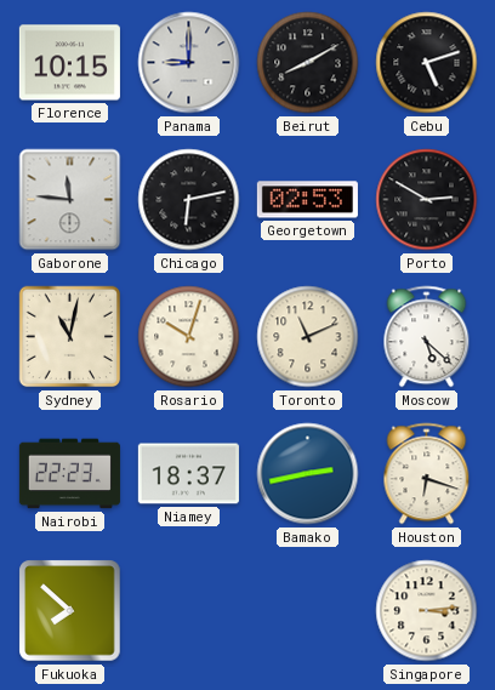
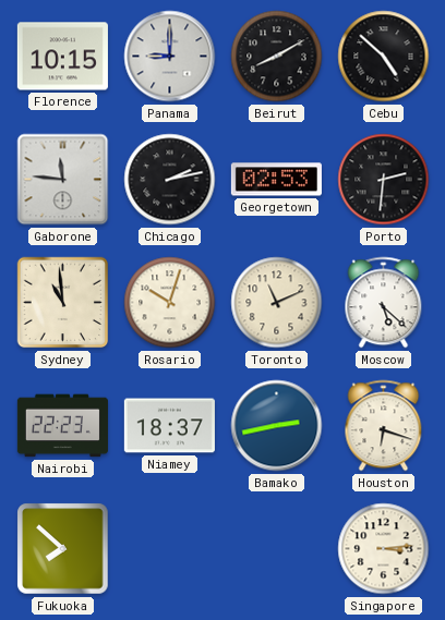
Cebu: 5:12 -> 4:52 (384, 57)
Chicago: 6:13 -> 2:13 (170, 180)
Porto: 2:50 -> 2:31 (384, 180)
Sydney: 11:02 -> 10:59 (63, 303)
